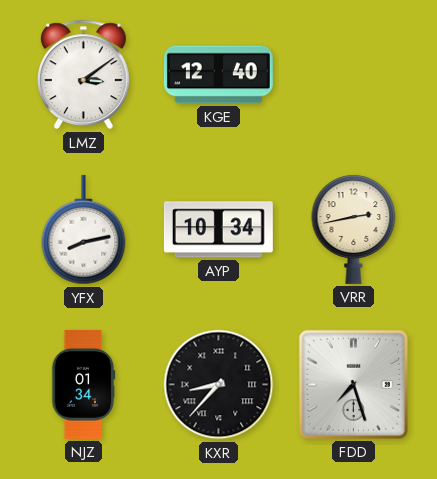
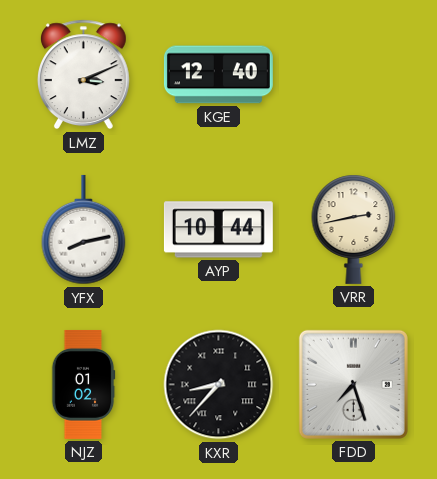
LMZ: 3:09 -> 3:11 (83, 75)
AYP: 10:34 -> 10:44 (218, 230)
NJZ: 01:34 -> 01:02 (83, 384)
